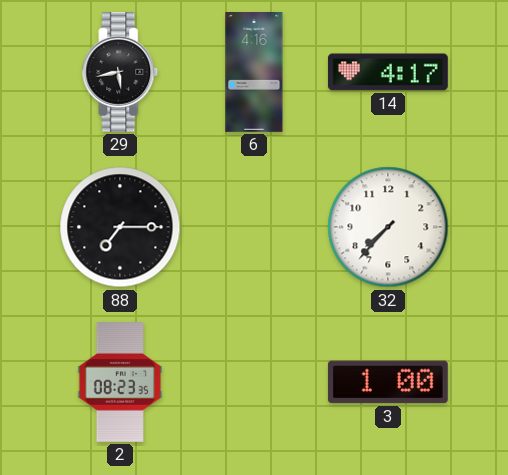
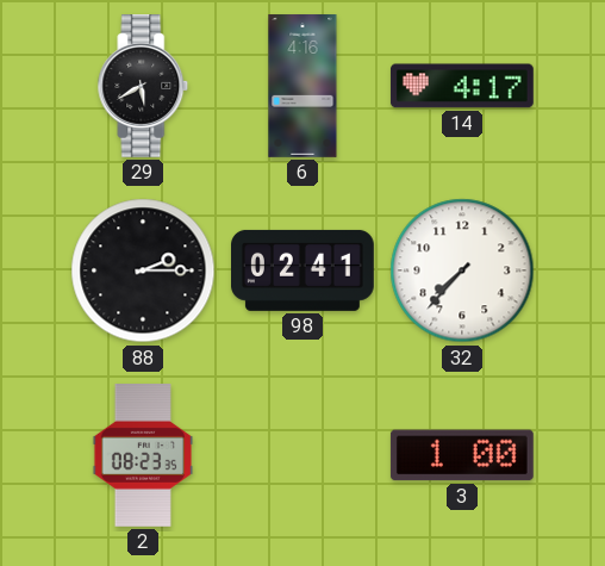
29: 5:43 -> 5:40 (143, 87)
88: 7:15 -> 2:15 (143, 270)
98: none -> 02:41 (304, 270)
